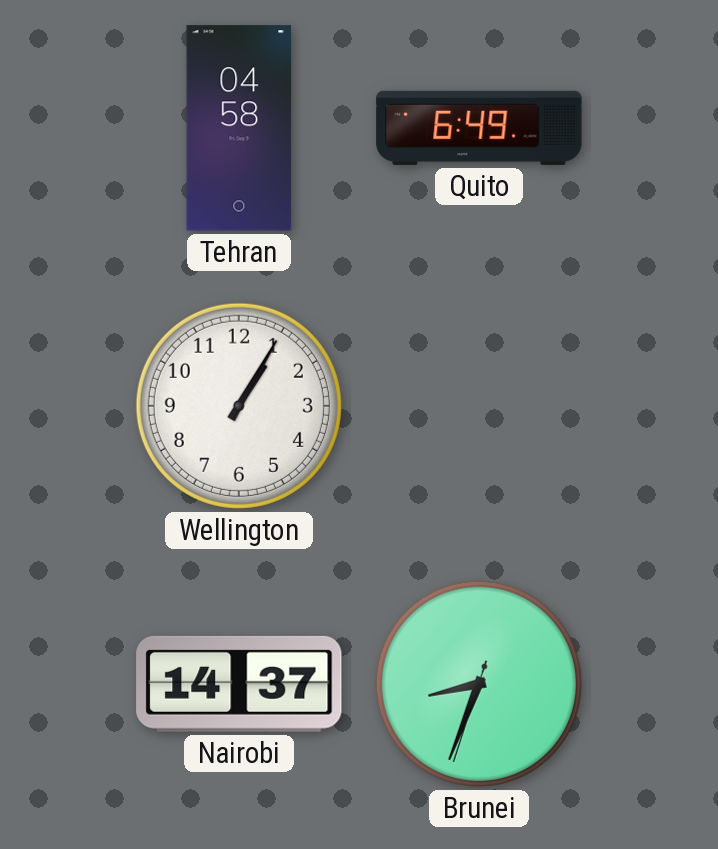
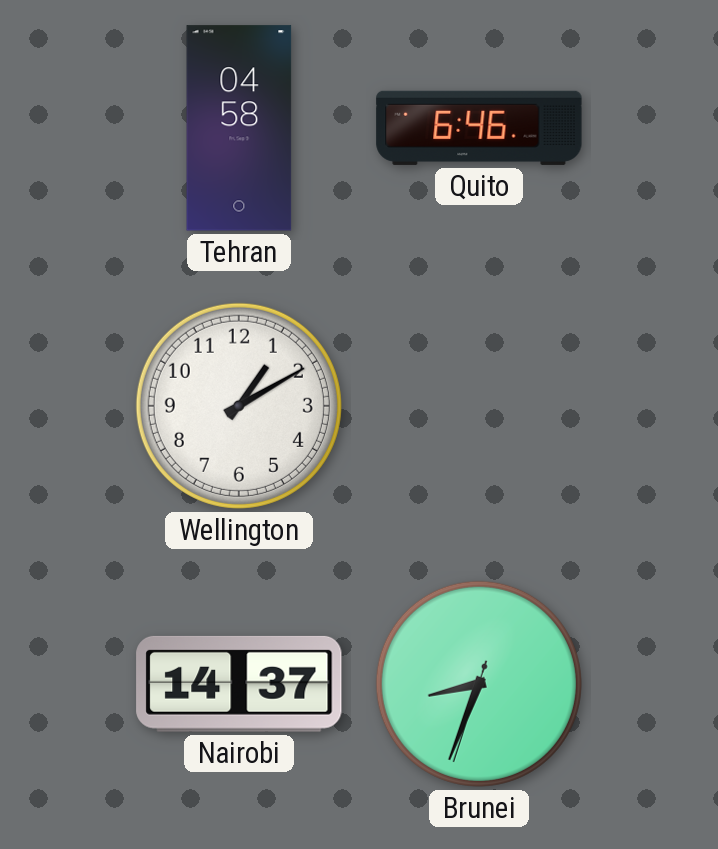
Quito: 6:49 -> 6:46 (479, 128)
Wellington: 1:05 -> 1:10 (239, 406)
